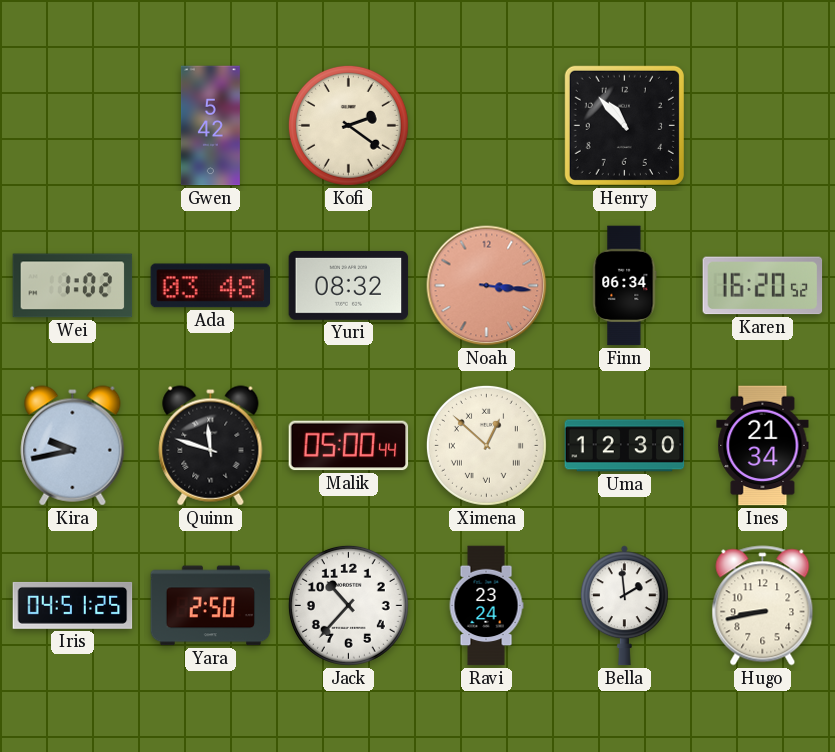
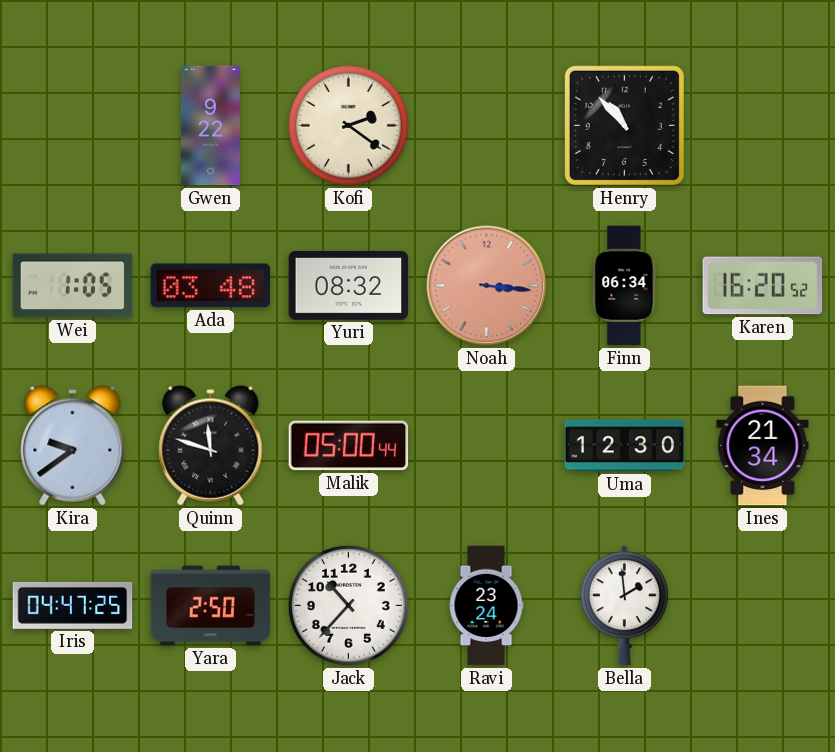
Gwen: 5:42 -> 9:22 (210, 126)
Wei: 1:02 -> 1:05 (73, 286)
Kira: 9:43 -> 9:39 (73, 446)
Ximena: 12:52 -> none (486, 445)
Iris: 04:51 -> 04:47 (73, 605)
Hugo: 8:43 -> none (763, 606)
